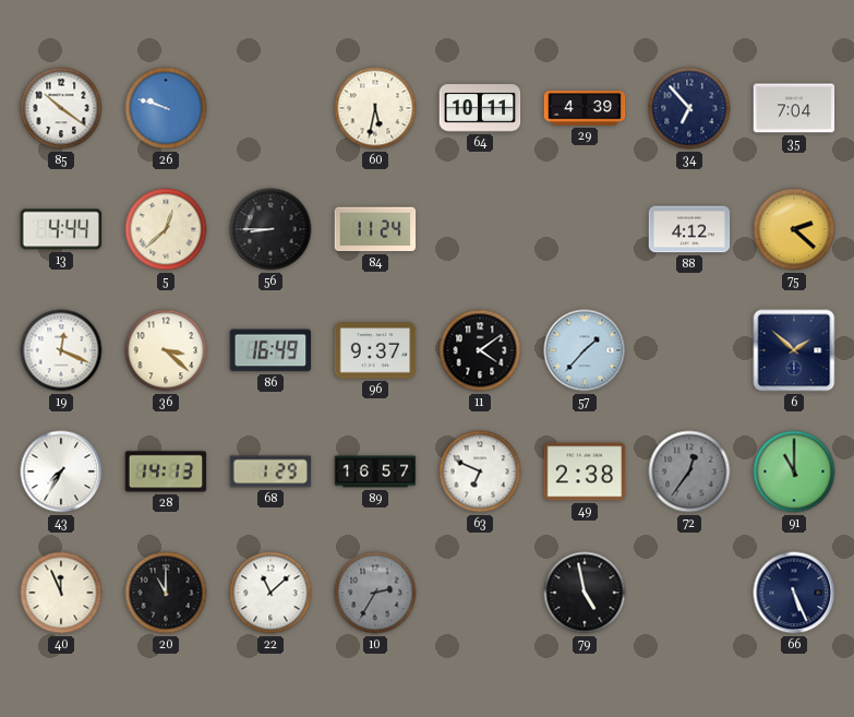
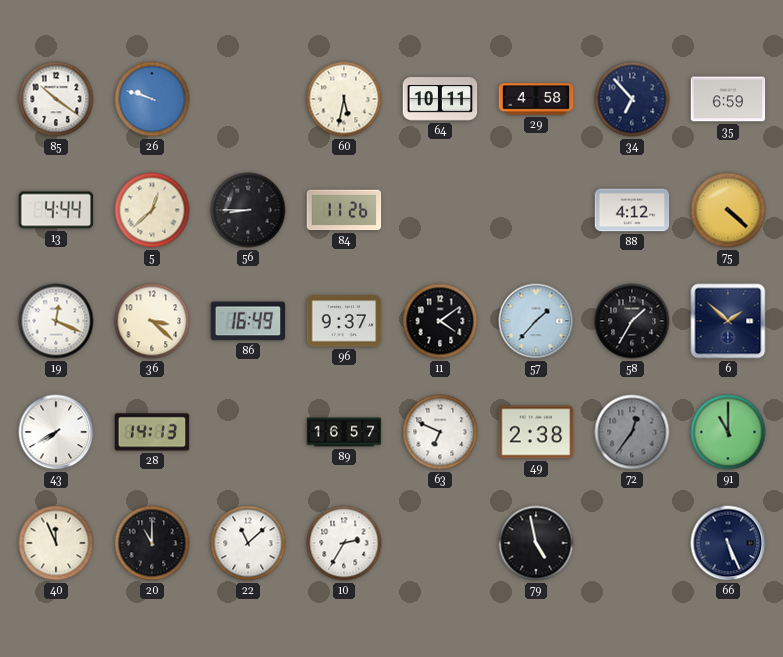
29: 4:39 -> 4:58 (536, 99)
35: 7:04 -> 6:59 (728, 99)
84: 11:24 -> 11:26 (344, 210)
75: 2:22 -> 4:22 (728, 210)
58: none -> 1:35 (632, 321)
43: 7:35 -> 7:40 (56, 432)
68: 1:29 -> none (270, 471)
10 dial: grey -> white (344, 543)
